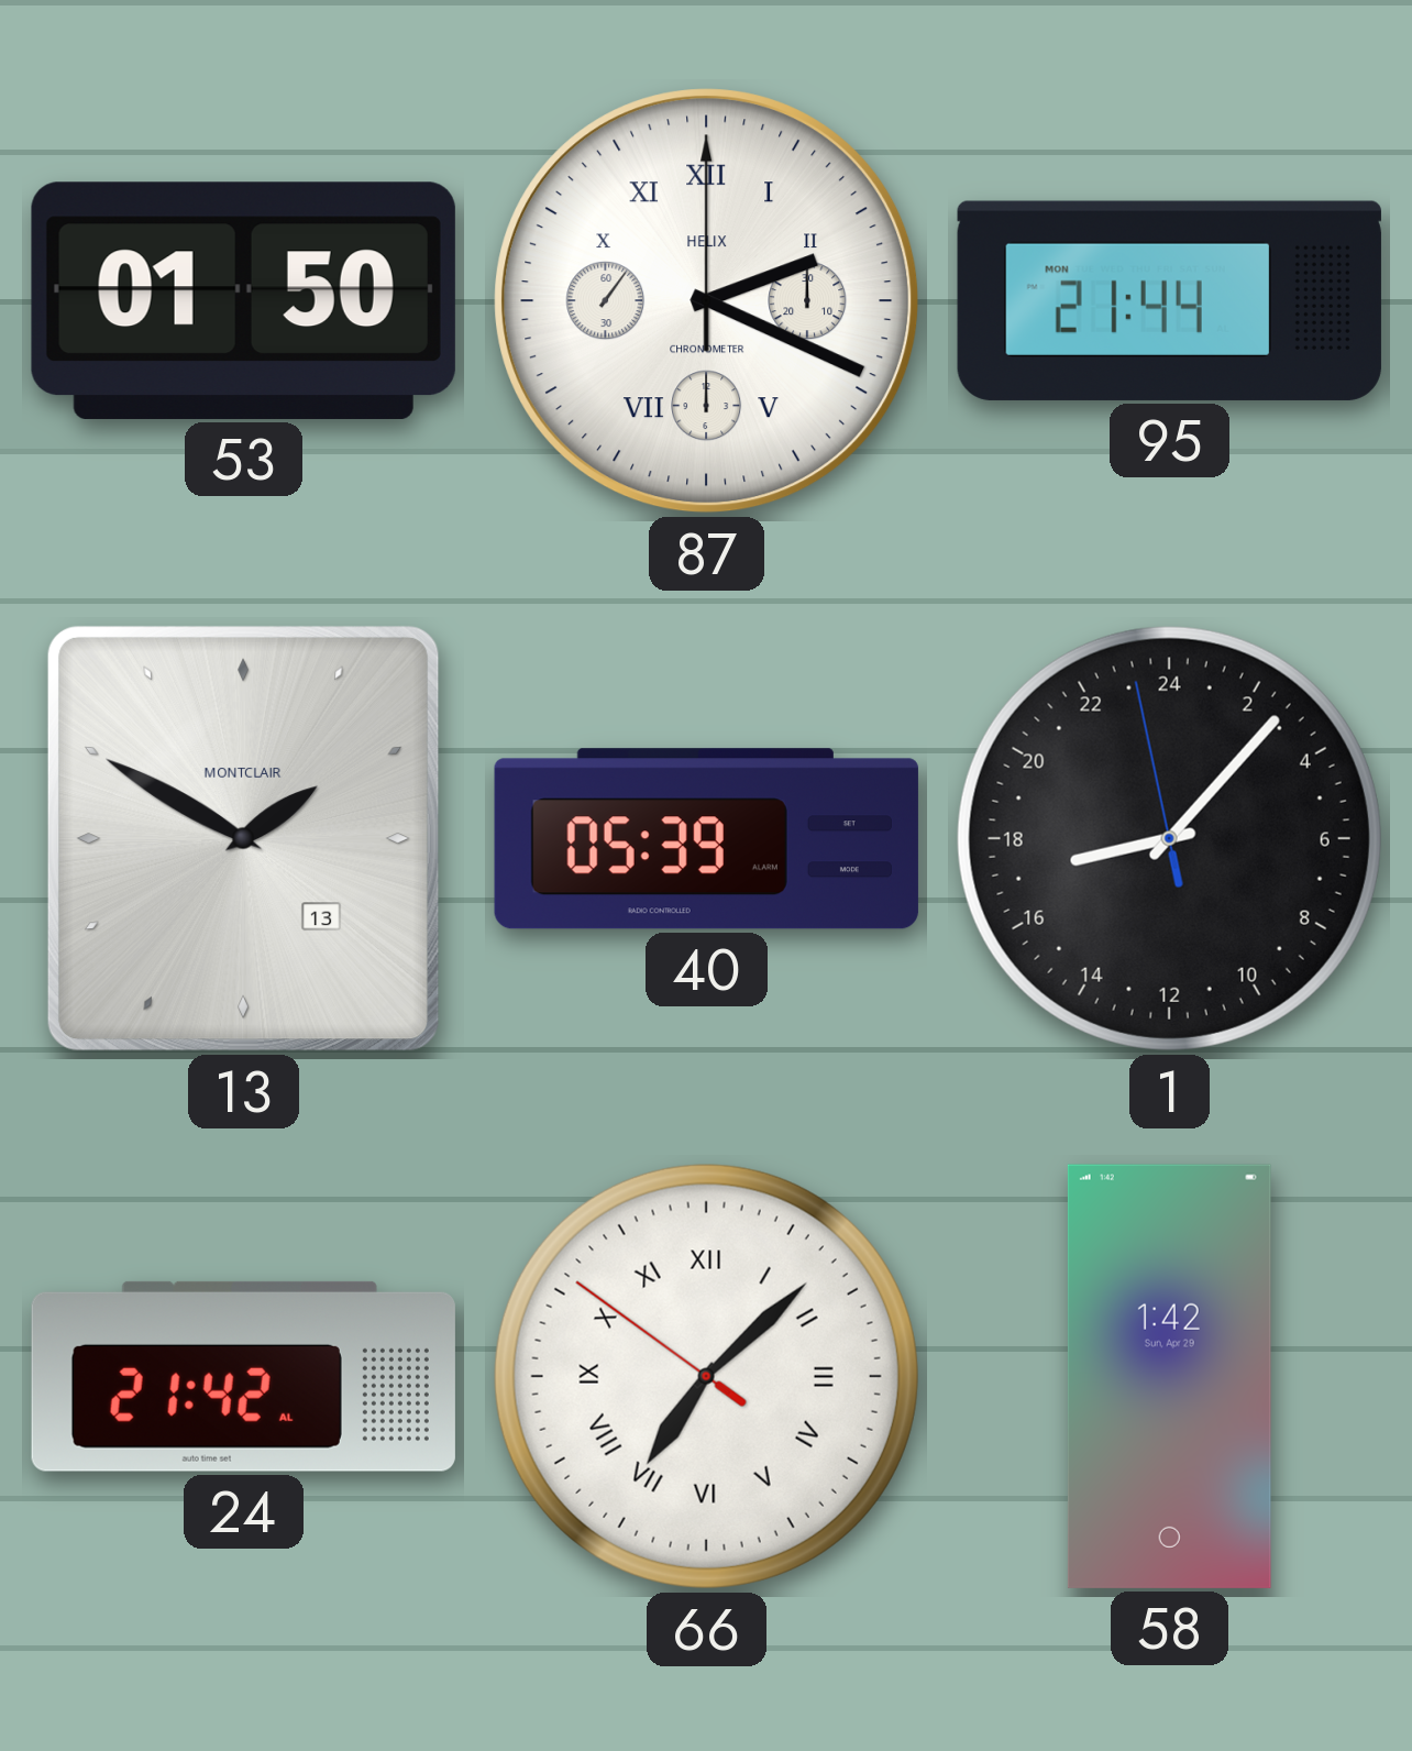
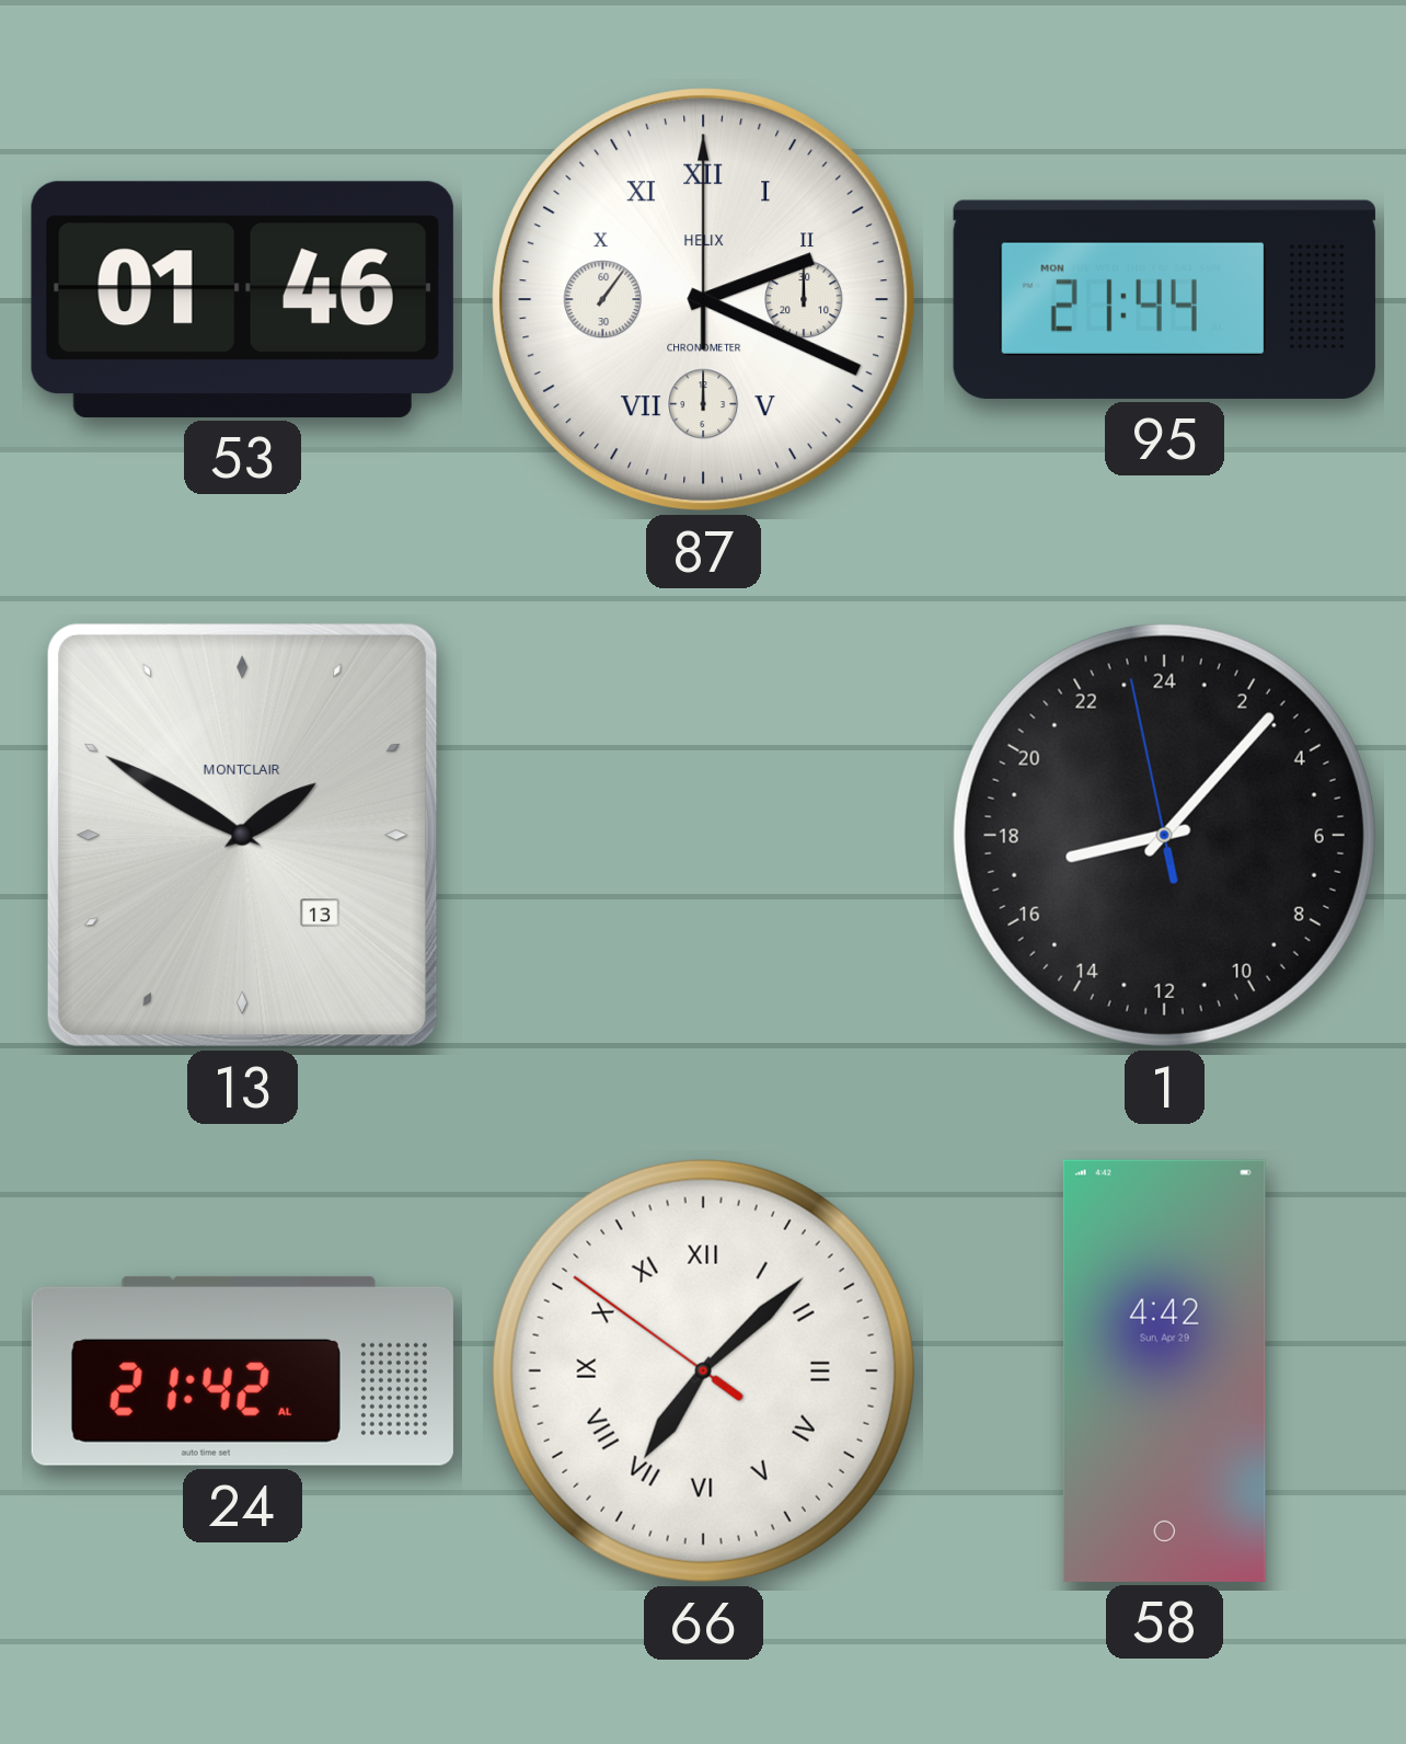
53: 01:50 -> 01:46 (242, 299)
40: 05:39 -> none (706, 839)
58: 1:42 -> 4:42 (1164, 1370)
